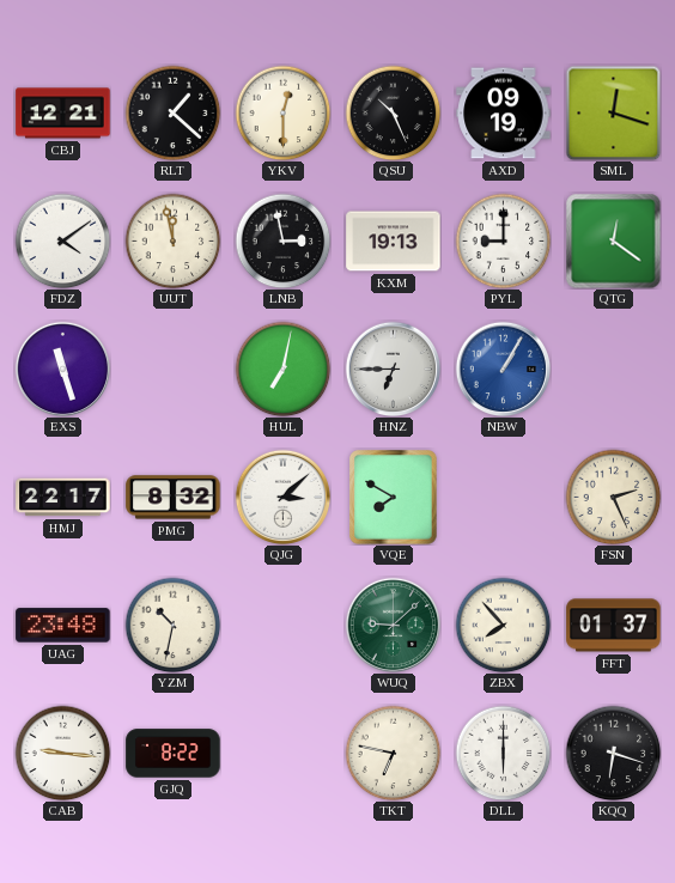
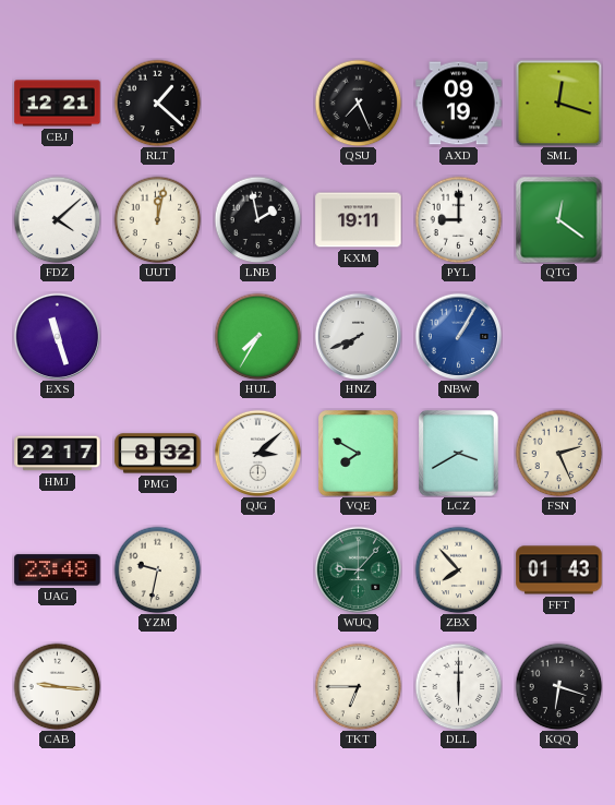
YKV: 12:30 -> none (282, 112)
QSU: 10:26 -> 7:26 (358, 103)
FDZ: 4:09 -> 4:08 (57, 219)
UUT: 11:58 -> 12:02 (157, 219)
LNB: 2:58 -> 1:58 (257, 219)
KXM: 19:13 -> 19:11 (359, 220)
HUL: 7:02 -> 7:35 (257, 336)
HNZ: 6:45 -> 7:41 (358, 336)
LCZ: none -> 3:40 (459, 454)
YZM: 10:32 -> 9:32 (157, 569)
WUQ: 9:08 -> 9:07 (358, 569)
FFT: 01:37 -> 01:43 (559, 570)
GJQ: 8:22 -> none (174, 754)
TKT: 6:47 -> 6:45 (358, 686)
